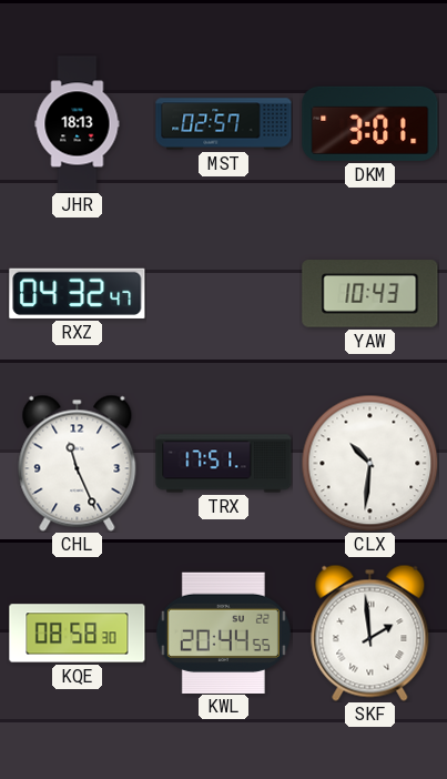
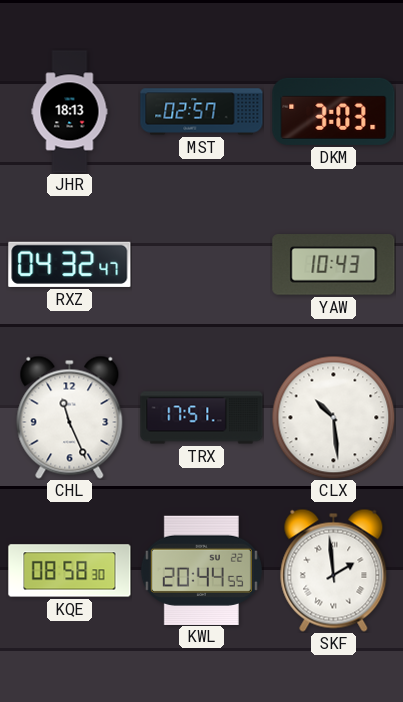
DKM: 3:01 -> 3:03 (334, 111)
CLX: 10:31 -> 10:29 (333, 417)
